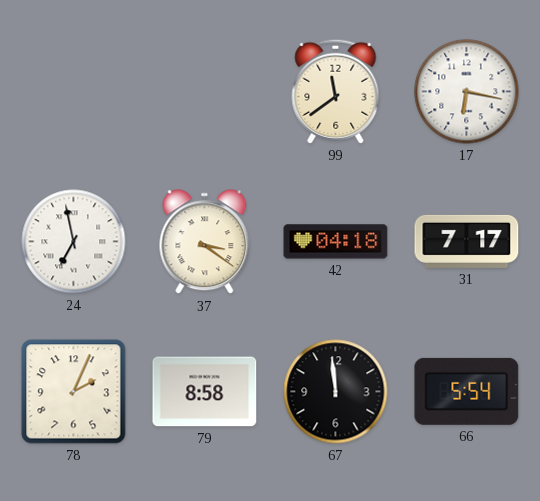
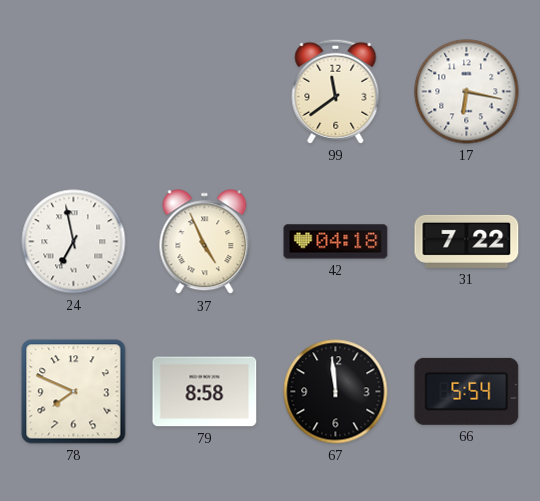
37: 3:21 -> 4:56 (205, 242)
31: 7:17 -> 7:22 (467, 241)
78: 2:04 -> 7:49 (74, 392)
